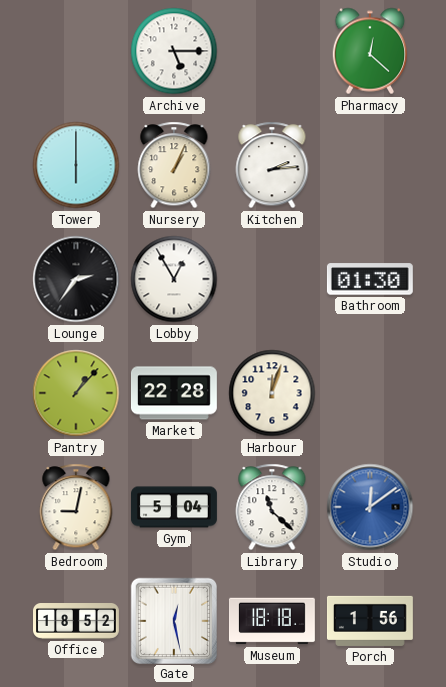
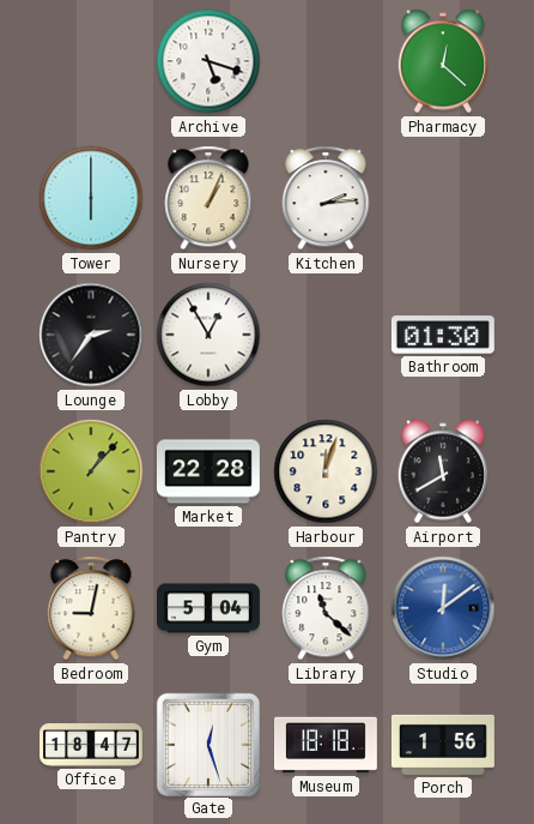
Archive: 5:15 -> 5:18 (208, 61)
Airport: none -> 11:40 (443, 471)
Office: 18:52 -> 18:47 (92, 746)
Gate: 12:28 -> 12:27 (207, 744)
